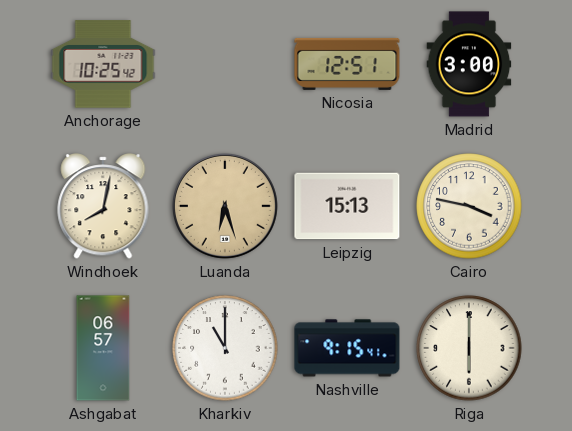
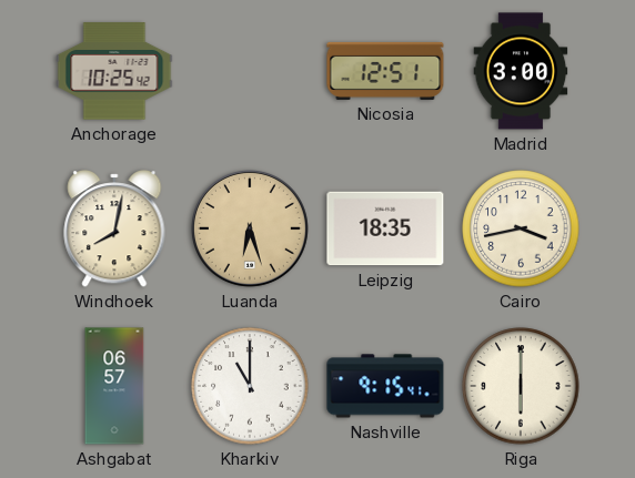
Leipzig: 15:13 -> 18:35 (385, 228)
Cairo: 3:47 -> 3:43 (521, 228)
